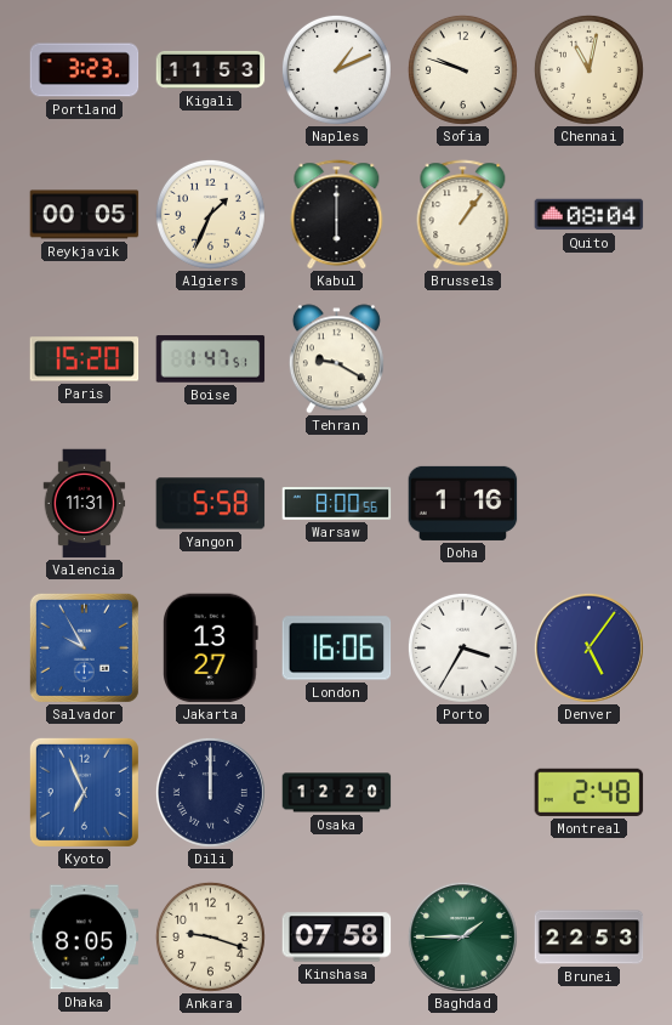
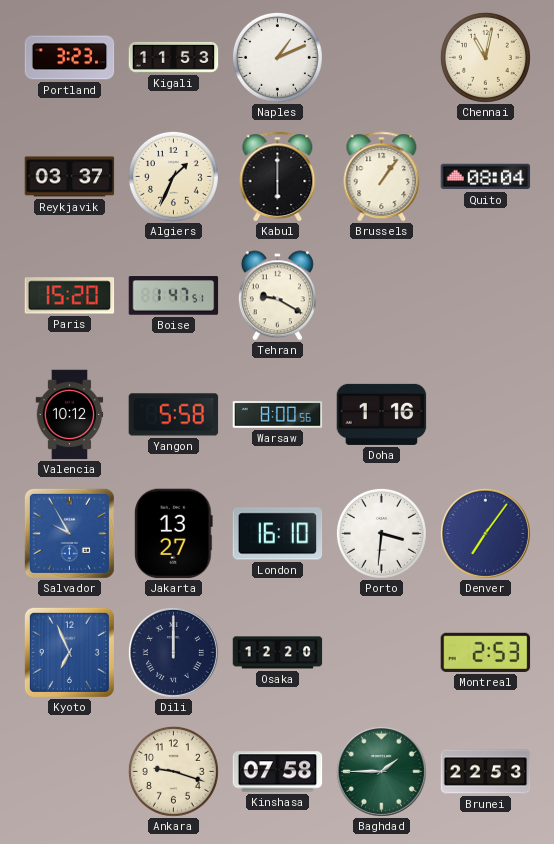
Sofia: 9:48 -> none (462, 69)
Reykjavik: 00:05 -> 03:37 (70, 177)
Valencia: 11:31 -> 10:12 (70, 415)
London: 16:06 -> 16:10 (278, 534)
Porto: 3:35 -> 3:31 (381, 533)
Denver: 5:06 -> 7:06 (485, 533)
Montreal: 2:48 -> 2:53 (486, 652)
Dhaka: 8:05 -> none (85, 938)
